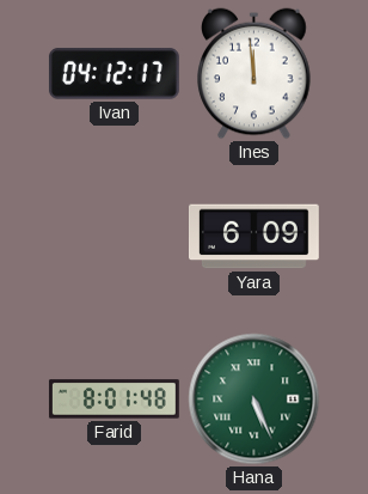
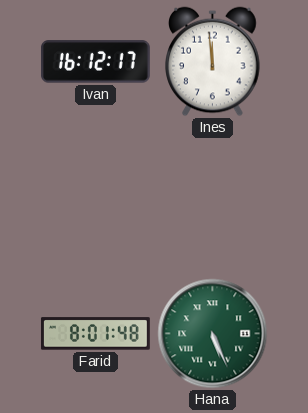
Ivan: 04:12 -> 16:12 (95, 62)
Yara: 6:09 -> none (254, 237)
